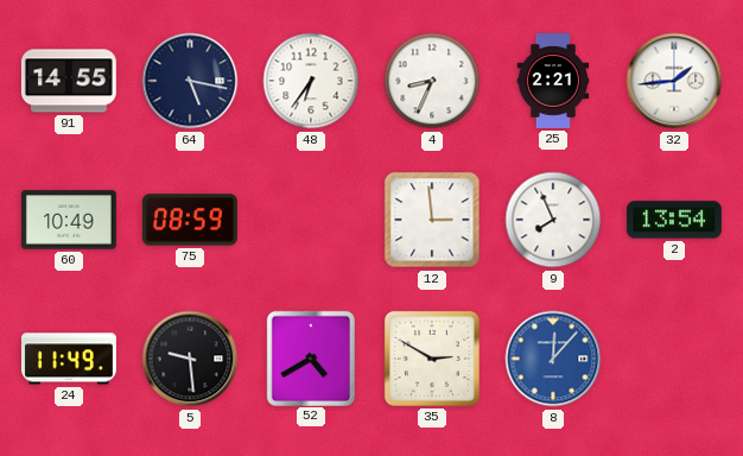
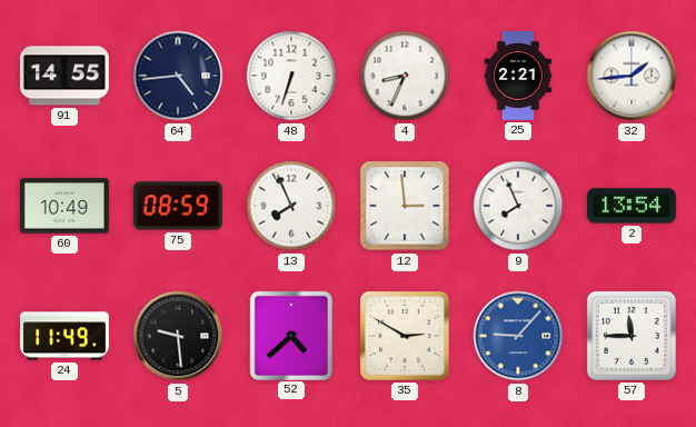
64: 5:17 -> 4:44 (178, 76)
48: 6:36 -> 6:33 (291, 76)
13: none -> 7:56 (291, 206)
52: 4:40 -> 4:38 (290, 335)
8: 12:07 -> 9:07 (518, 336)
57: none -> 11:45 (632, 336)
